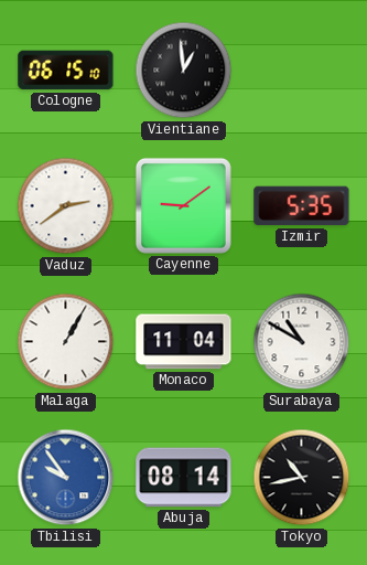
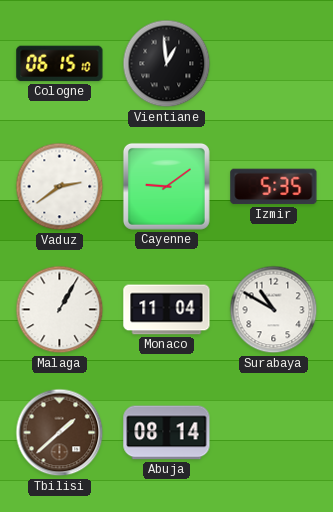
Tbilisi: 9:54 -> 1:38 (60, 433)
Tbilisi dial: blue -> brown (60, 433)
Tokyo: 10:43 -> none (302, 478)
